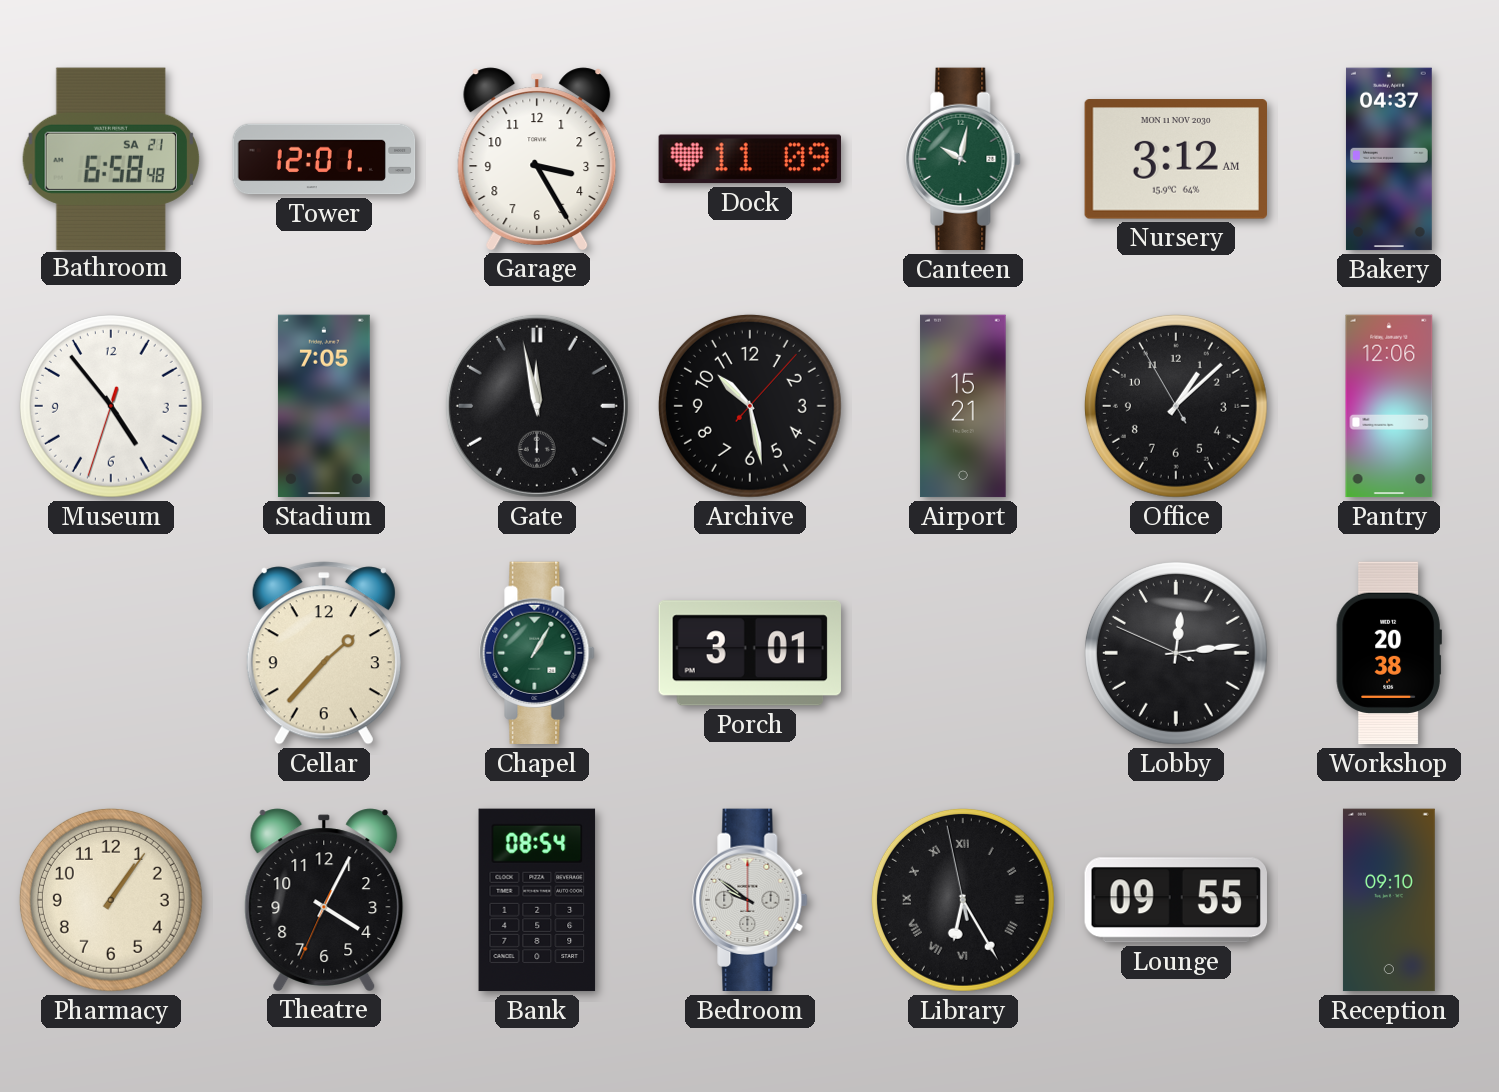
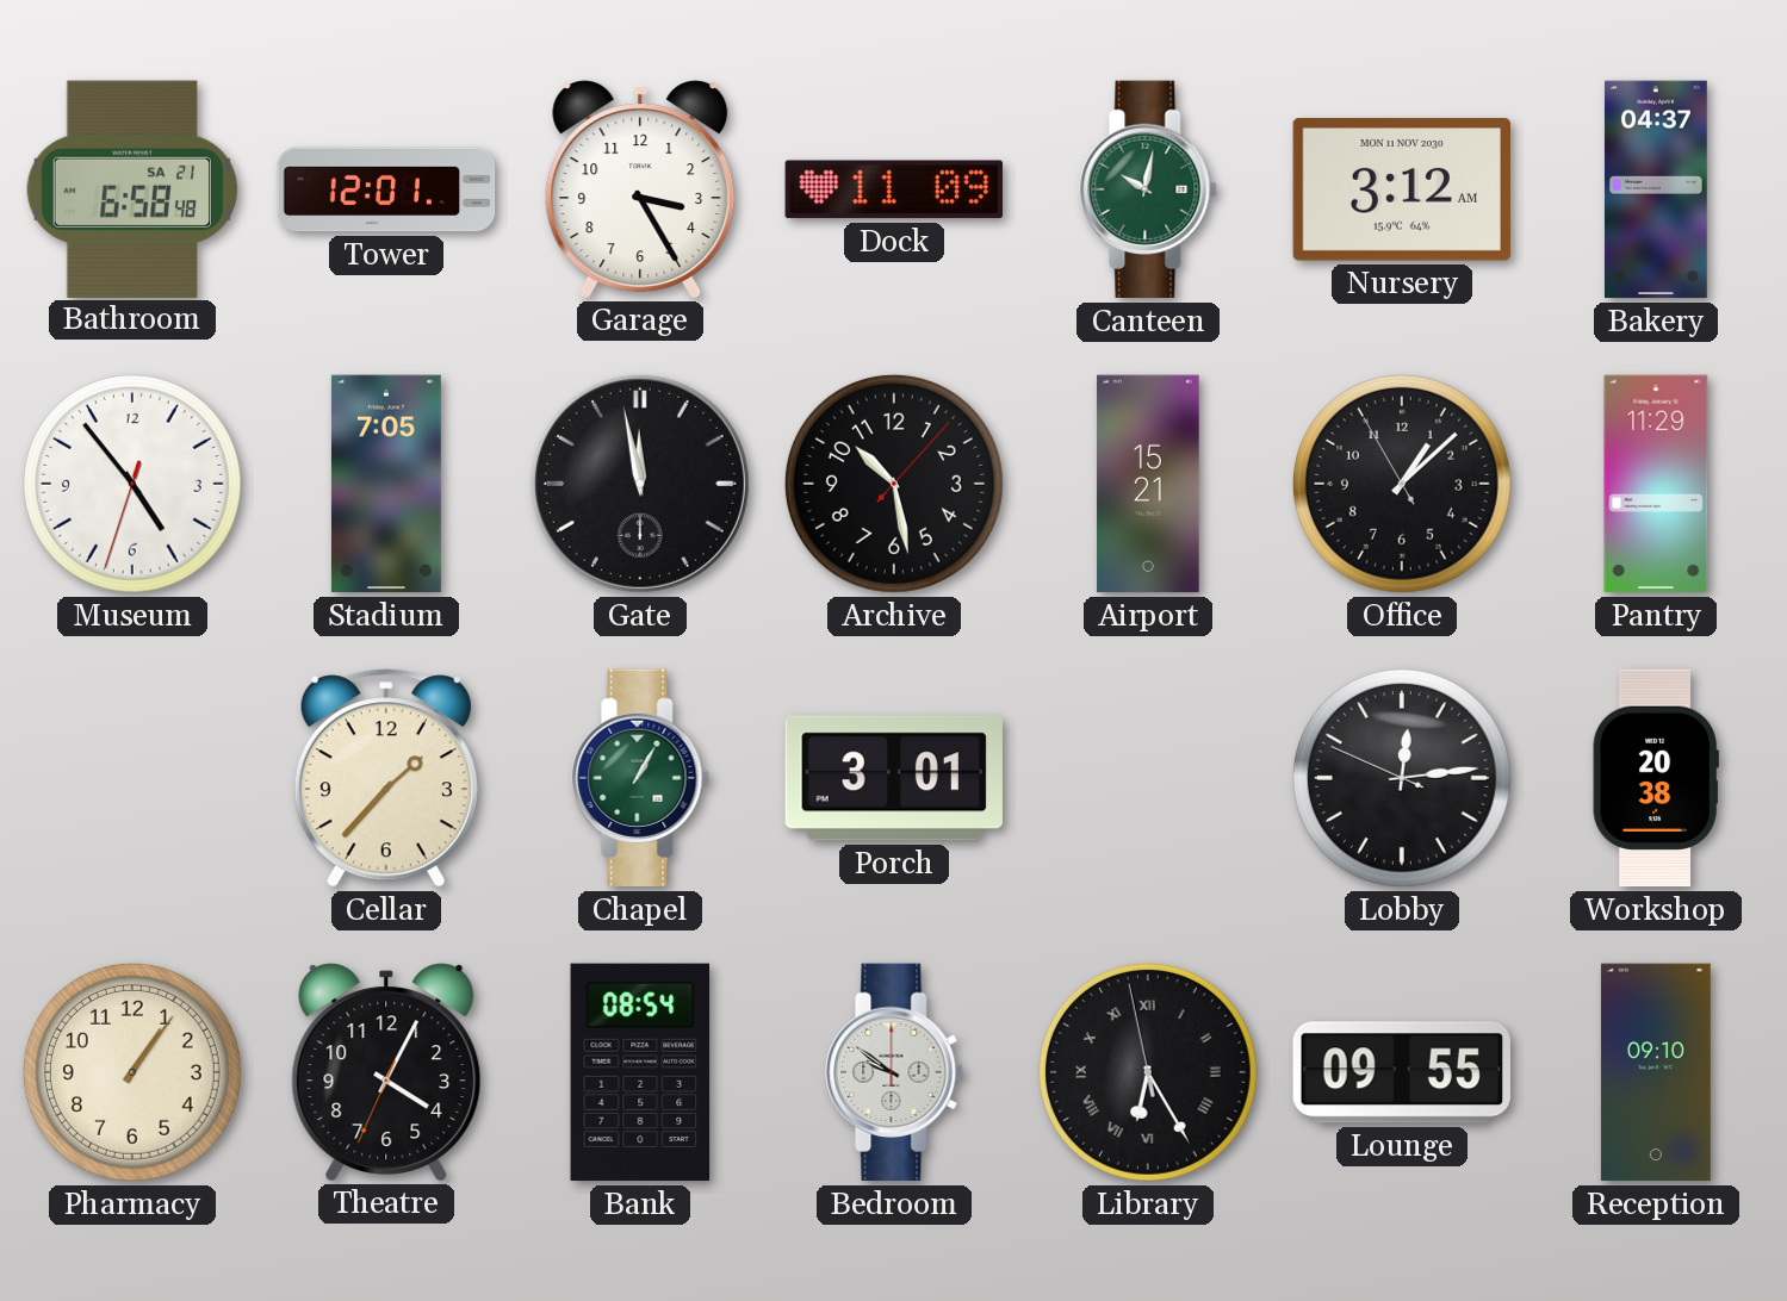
Pantry: 12:06 -> 11:29 (1656, 484)
